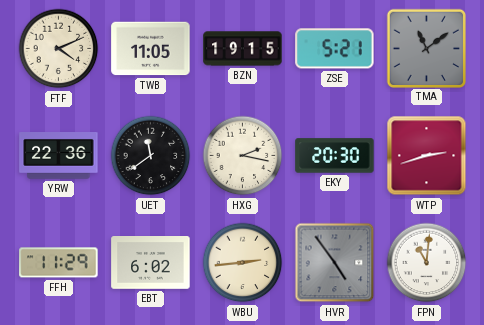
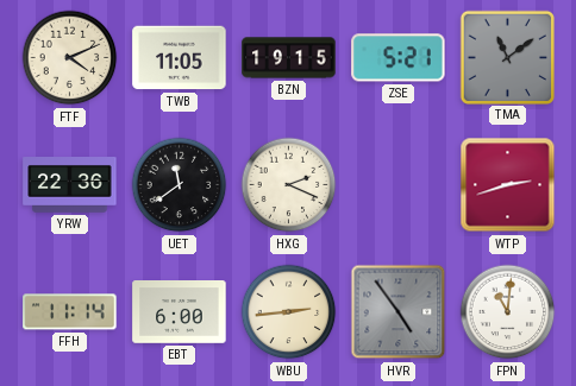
HXG: 2:17 -> 2:19 (289, 185)
EKY: 20:30 -> none (335, 156)
FFH: 11:29 -> 11:14 (70, 312)
EBT: 6:02 -> 6:00 (180, 312)
